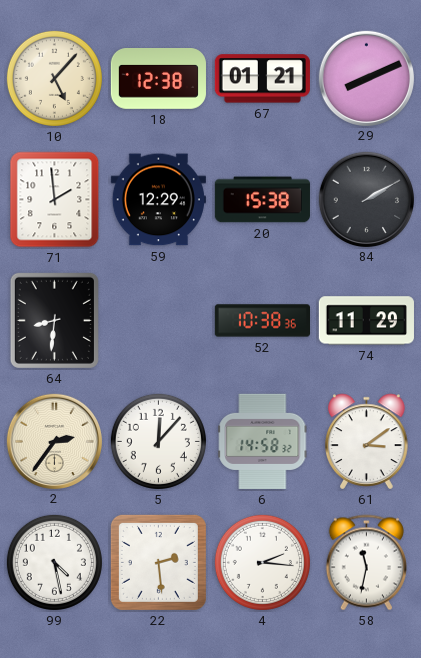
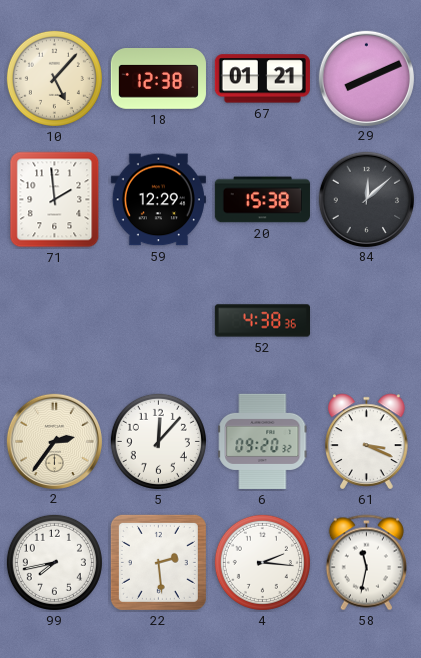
84: 2:10 -> 12:08 (366, 199)
64: 8:31 -> none (54, 320)
52: 10:38 -> 4:38 (262, 321)
74: 11:29 -> none (366, 321)
6: 14:58 -> 09:20 (263, 441)
61: 3:09 -> 3:19 (367, 442)
99: 4:28 -> 7:43 (54, 562)
